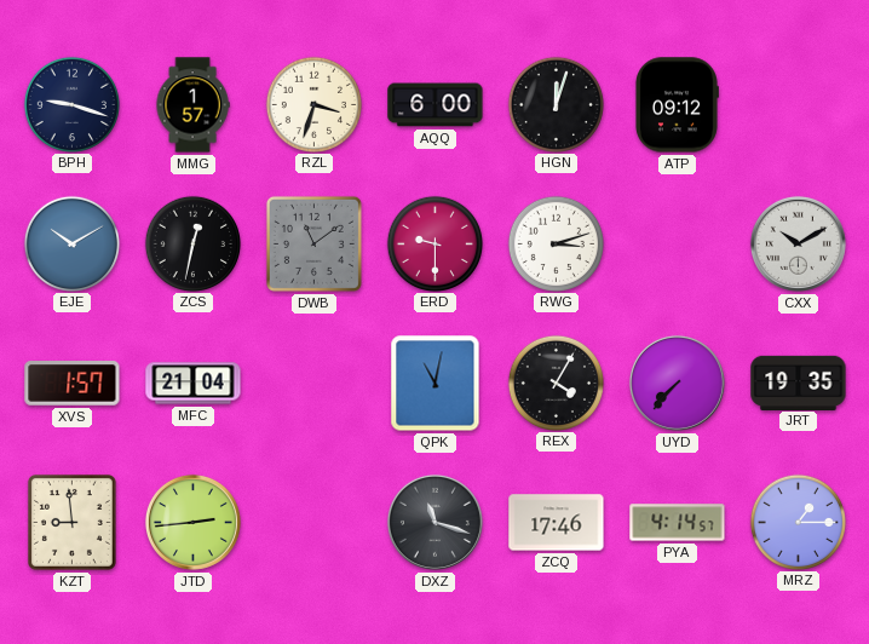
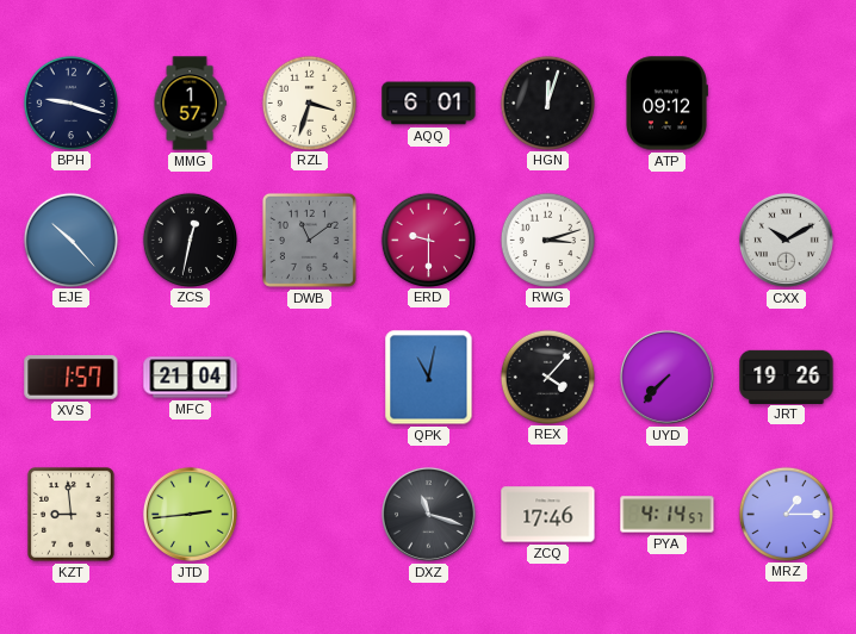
AQQ: 6:00 -> 6:01 (429, 104)
EJE: 10:10 -> 10:23 (70, 240)
REX: 4:05 -> 4:07 (547, 377)
JRT: 19:35 -> 19:26 (787, 377)
